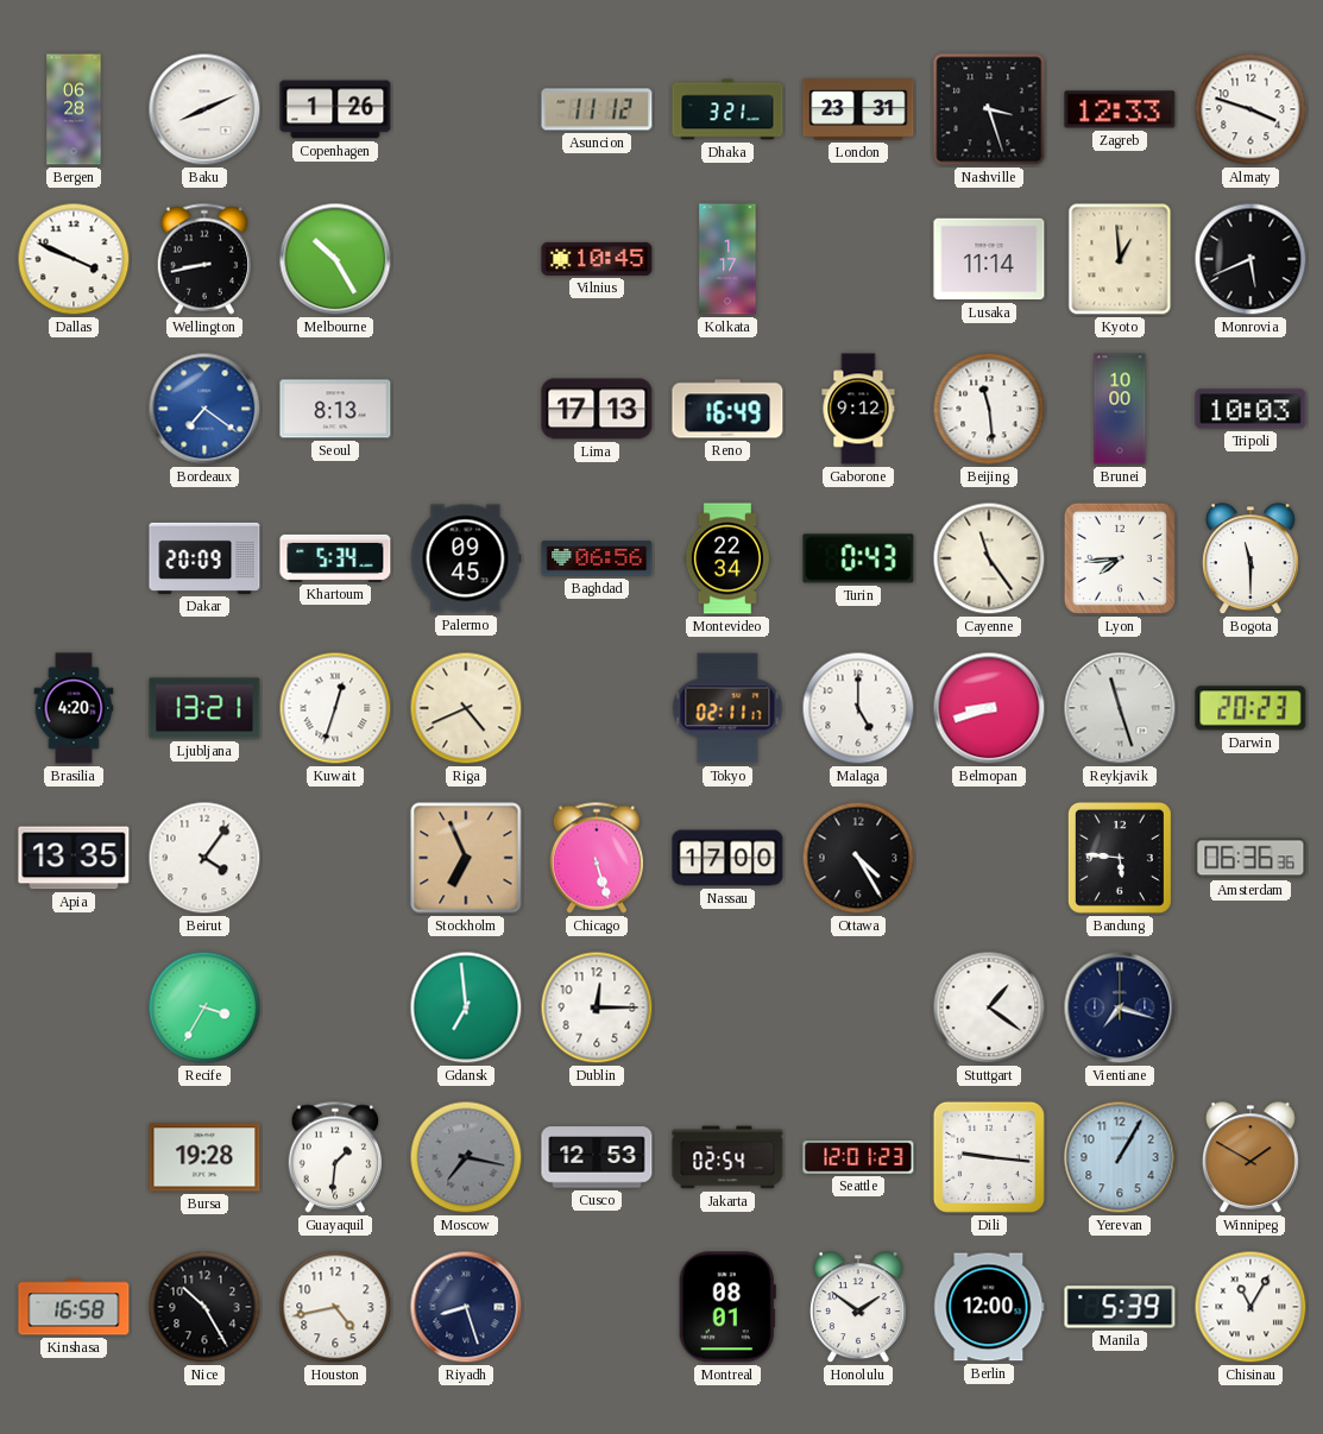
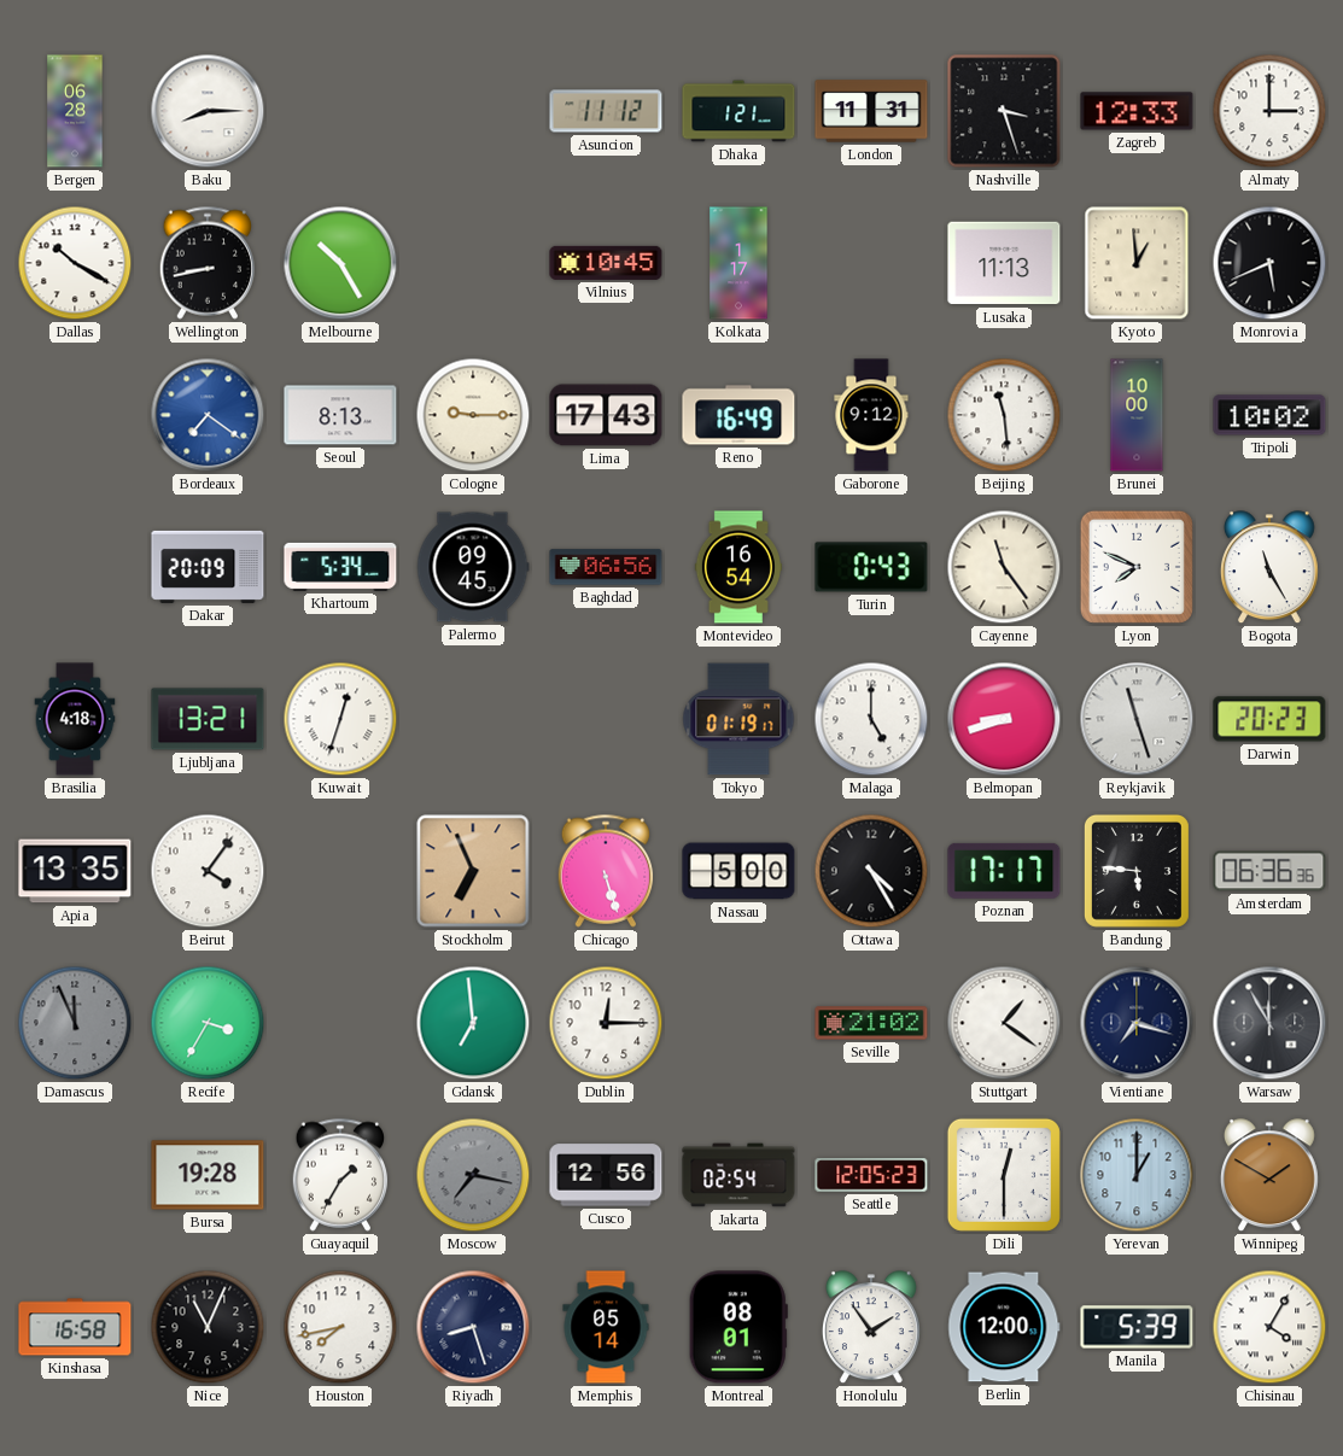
Baku: 8:11 -> 8:15 (208, 111)
Copenhagen: 1:26 -> none (335, 109)
Dhaka: 3:21 -> 1:21 (738, 111)
London: 23:31 -> 11:31 (871, 111)
Almaty: 3:48 -> 3:00 (1269, 111)
Dallas: 3:49 -> 10:20 (75, 263)
Lusaka: 11:14 -> 11:13 (1004, 263)
Cologne: none -> 9:15 (473, 415)
Lima: 17:13 -> 17:43 (606, 415)
Tripoli: 10:03 -> 10:02 (1269, 415)
Montevideo: 22:34 -> 16:54 (738, 567)
Lyon: 7:44 -> 7:49 (1137, 567)
Bogota: 11:30 -> 11:25 (1269, 568)
Brasilia: 4:20 -> 4:18 (75, 719)
Riga: 4:41 -> none (466, 708)
Tokyo: 02:11 -> 01:19 (738, 719)
Nassau: 17:00 -> 5:00 (738, 871)
Poznan: none -> 17:17 (1004, 871)
Damascus: none -> 11:56 (75, 1023)
Seville: none -> 21:02 (871, 1023)
Warsaw: none -> 11:55 (1269, 1023)
Guayaquil: 1:31 -> 1:35 (340, 1175)
Cusco: 12:53 -> 12:56 (606, 1175)
Seattle: 12:01 -> 12:05 (871, 1175)
Dili: 9:16 -> 12:30 (1004, 1175)
Yerevan: 1:05 -> 1:00 (1137, 1175)
Nice: 10:25 -> 11:04 (208, 1327)
Houston: 4:43 -> 7:43 (340, 1327)
Memphis: none -> 05:14 (606, 1327)
Honolulu: 1:51 -> 1:54 (871, 1328)
Chisinau: 11:05 -> 4:05 (1269, 1327)
